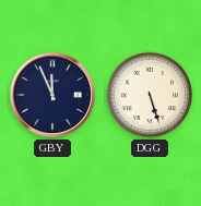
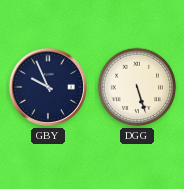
GBY: 11:56 -> 9:56 (48, 87)
